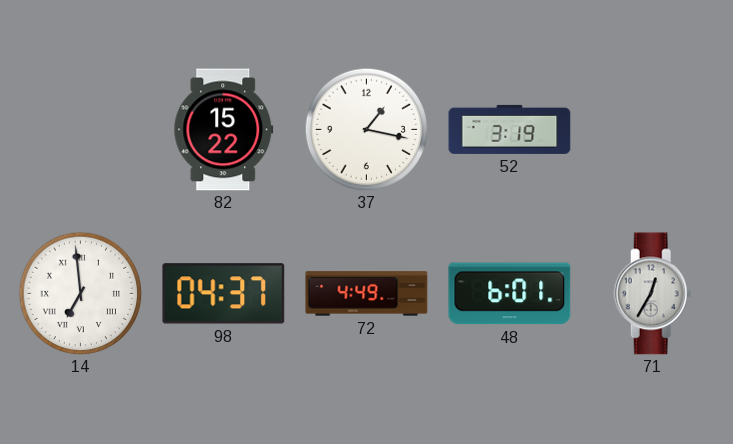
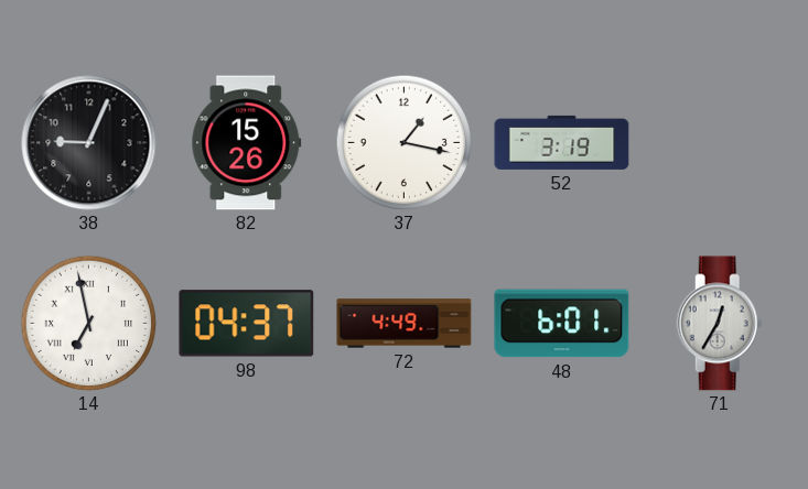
38: none -> 9:04 (89, 143)
82: 15:22 -> 15:26 (247, 143)
14: 6:59 -> 6:58 (88, 323)
